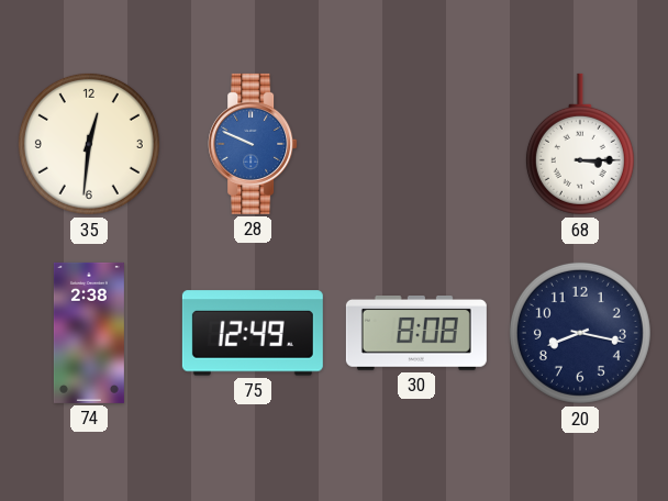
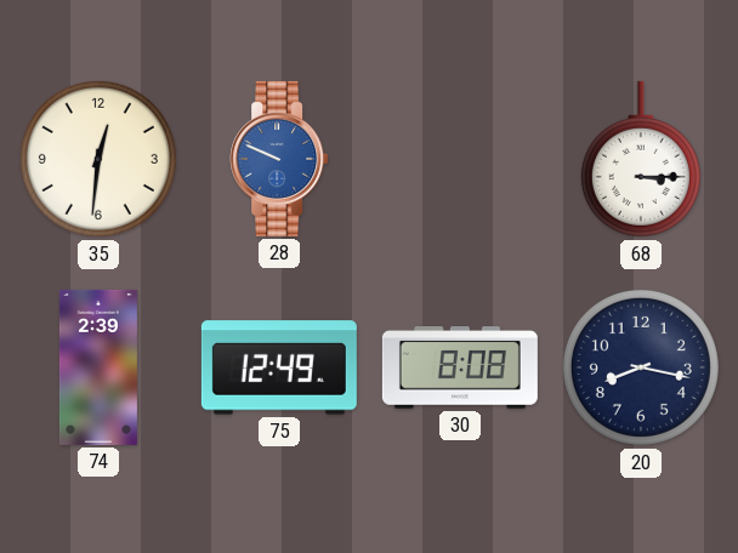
74: 2:38 -> 2:39 (98, 367)
